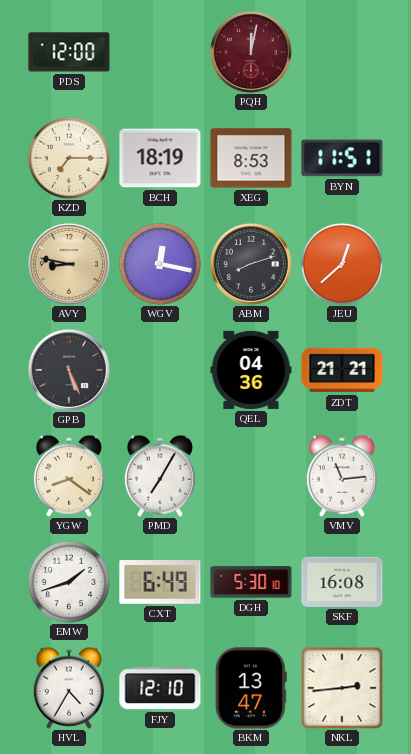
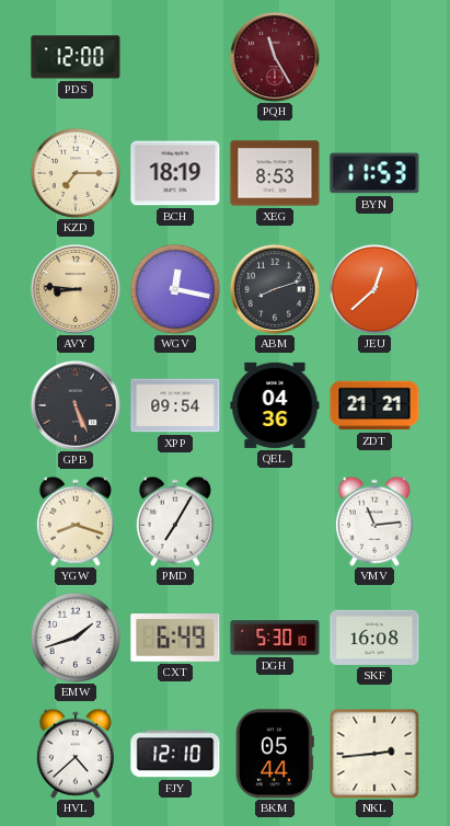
PQH: 12:02 -> 11:25 (275, 57)
BYN: 11:51 -> 11:53 (374, 173)
AVY: 8:47 -> 8:46 (76, 289)
XPP: none -> 09:54 (175, 405)
YGW: 8:21 -> 8:18 (76, 521)
HVL: 4:35 -> 4:38 (76, 754)
BKM: 13:47 -> 05:44 (275, 754)
